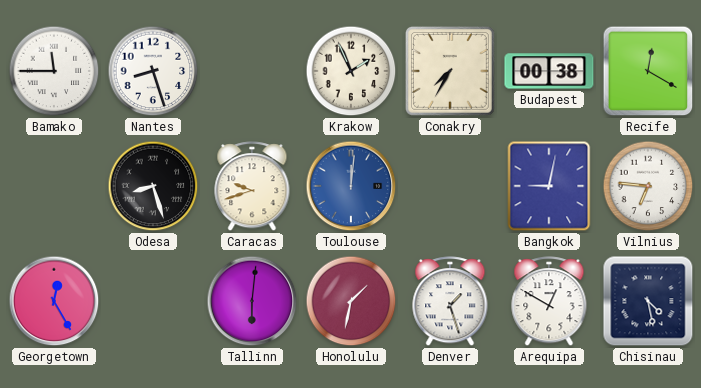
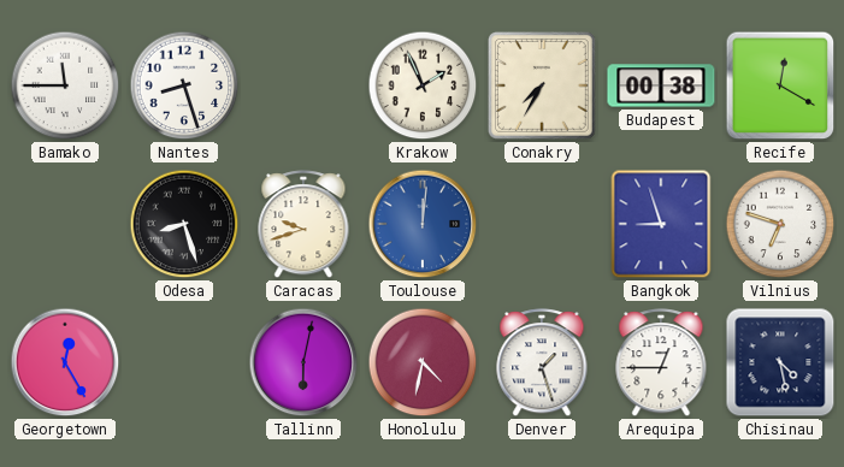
Bangkok: 9:02 -> 8:57 (661, 224)
Vilnius: 6:46 -> 6:48 (780, 224)
Tallinn: 6:01 -> 6:02 (303, 362)
Honolulu: 1:32 -> 4:32 (423, 362)
Arequipa: 12:50 -> 12:45 (661, 363)
